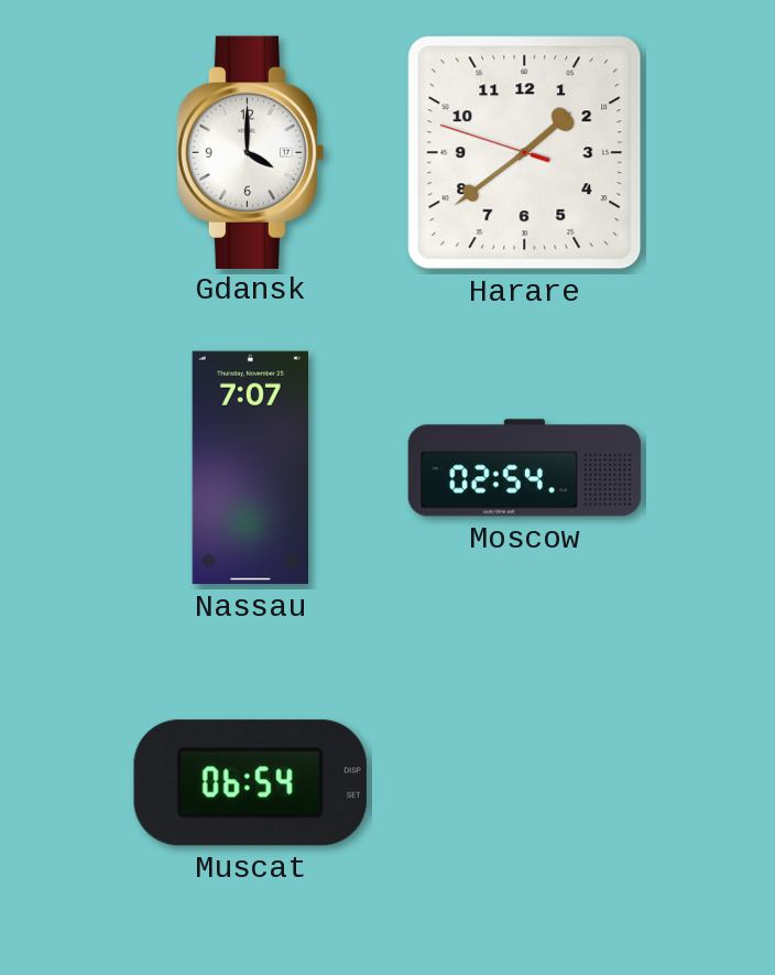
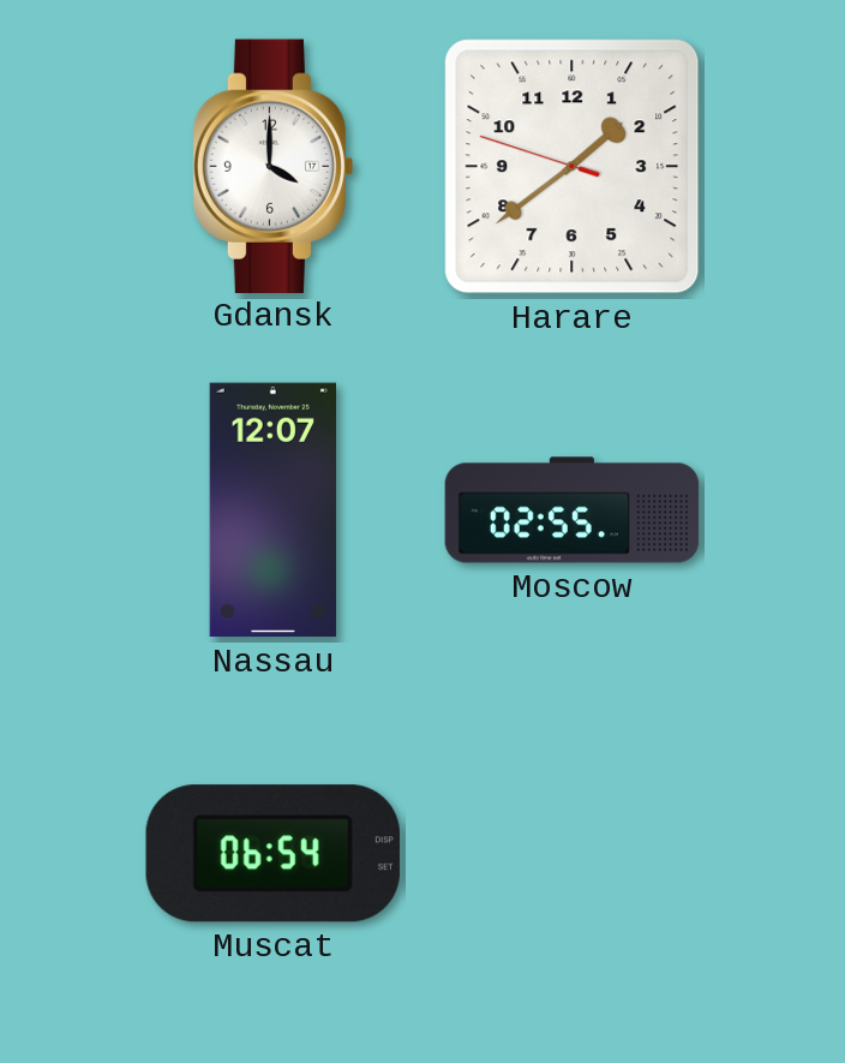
Nassau: 7:07 -> 12:07 (272, 510)
Moscow: 02:54 -> 02:55 (573, 510)
